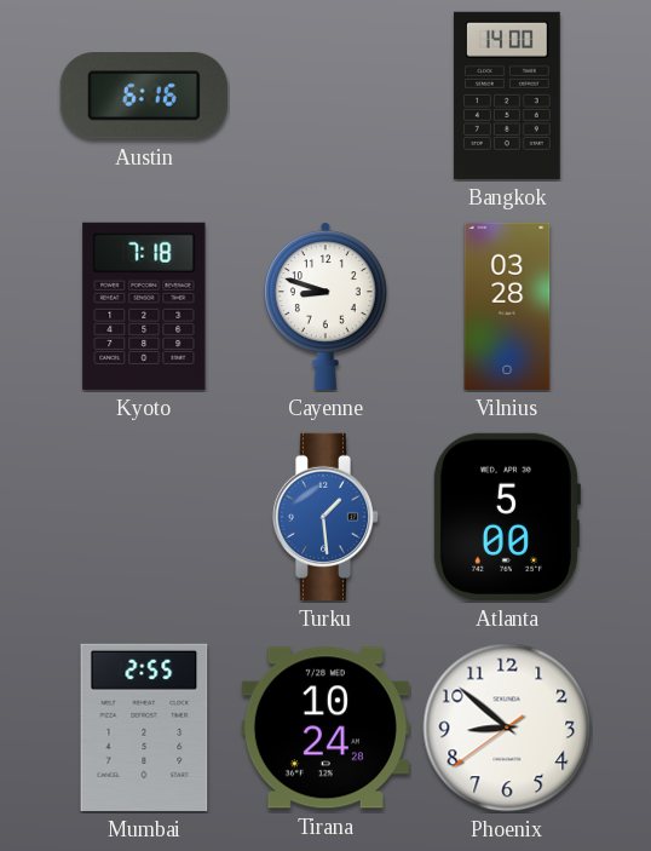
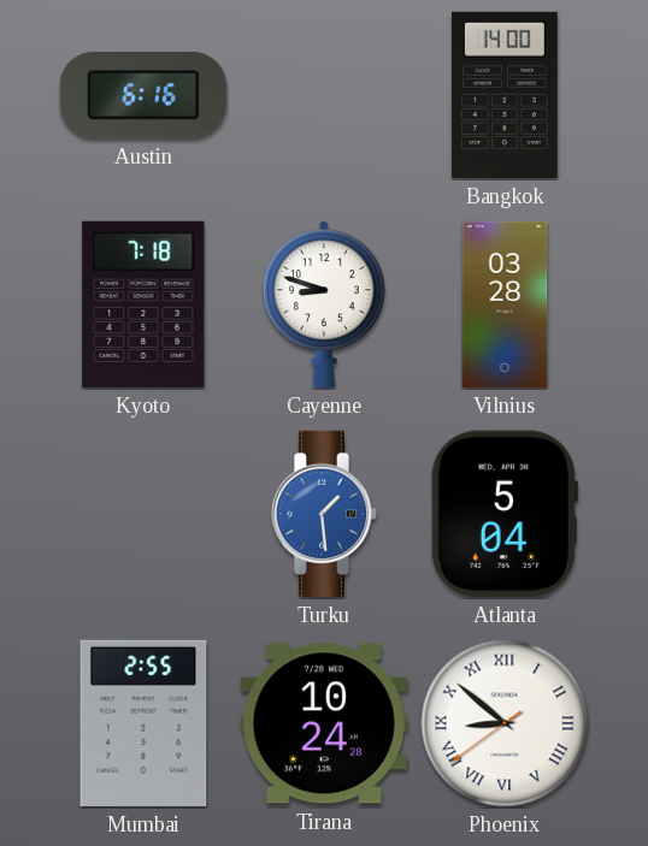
Atlanta: 5:00 -> 5:04 (503, 514)
Phoenix numerals: Arabic -> Roman (505, 723)
